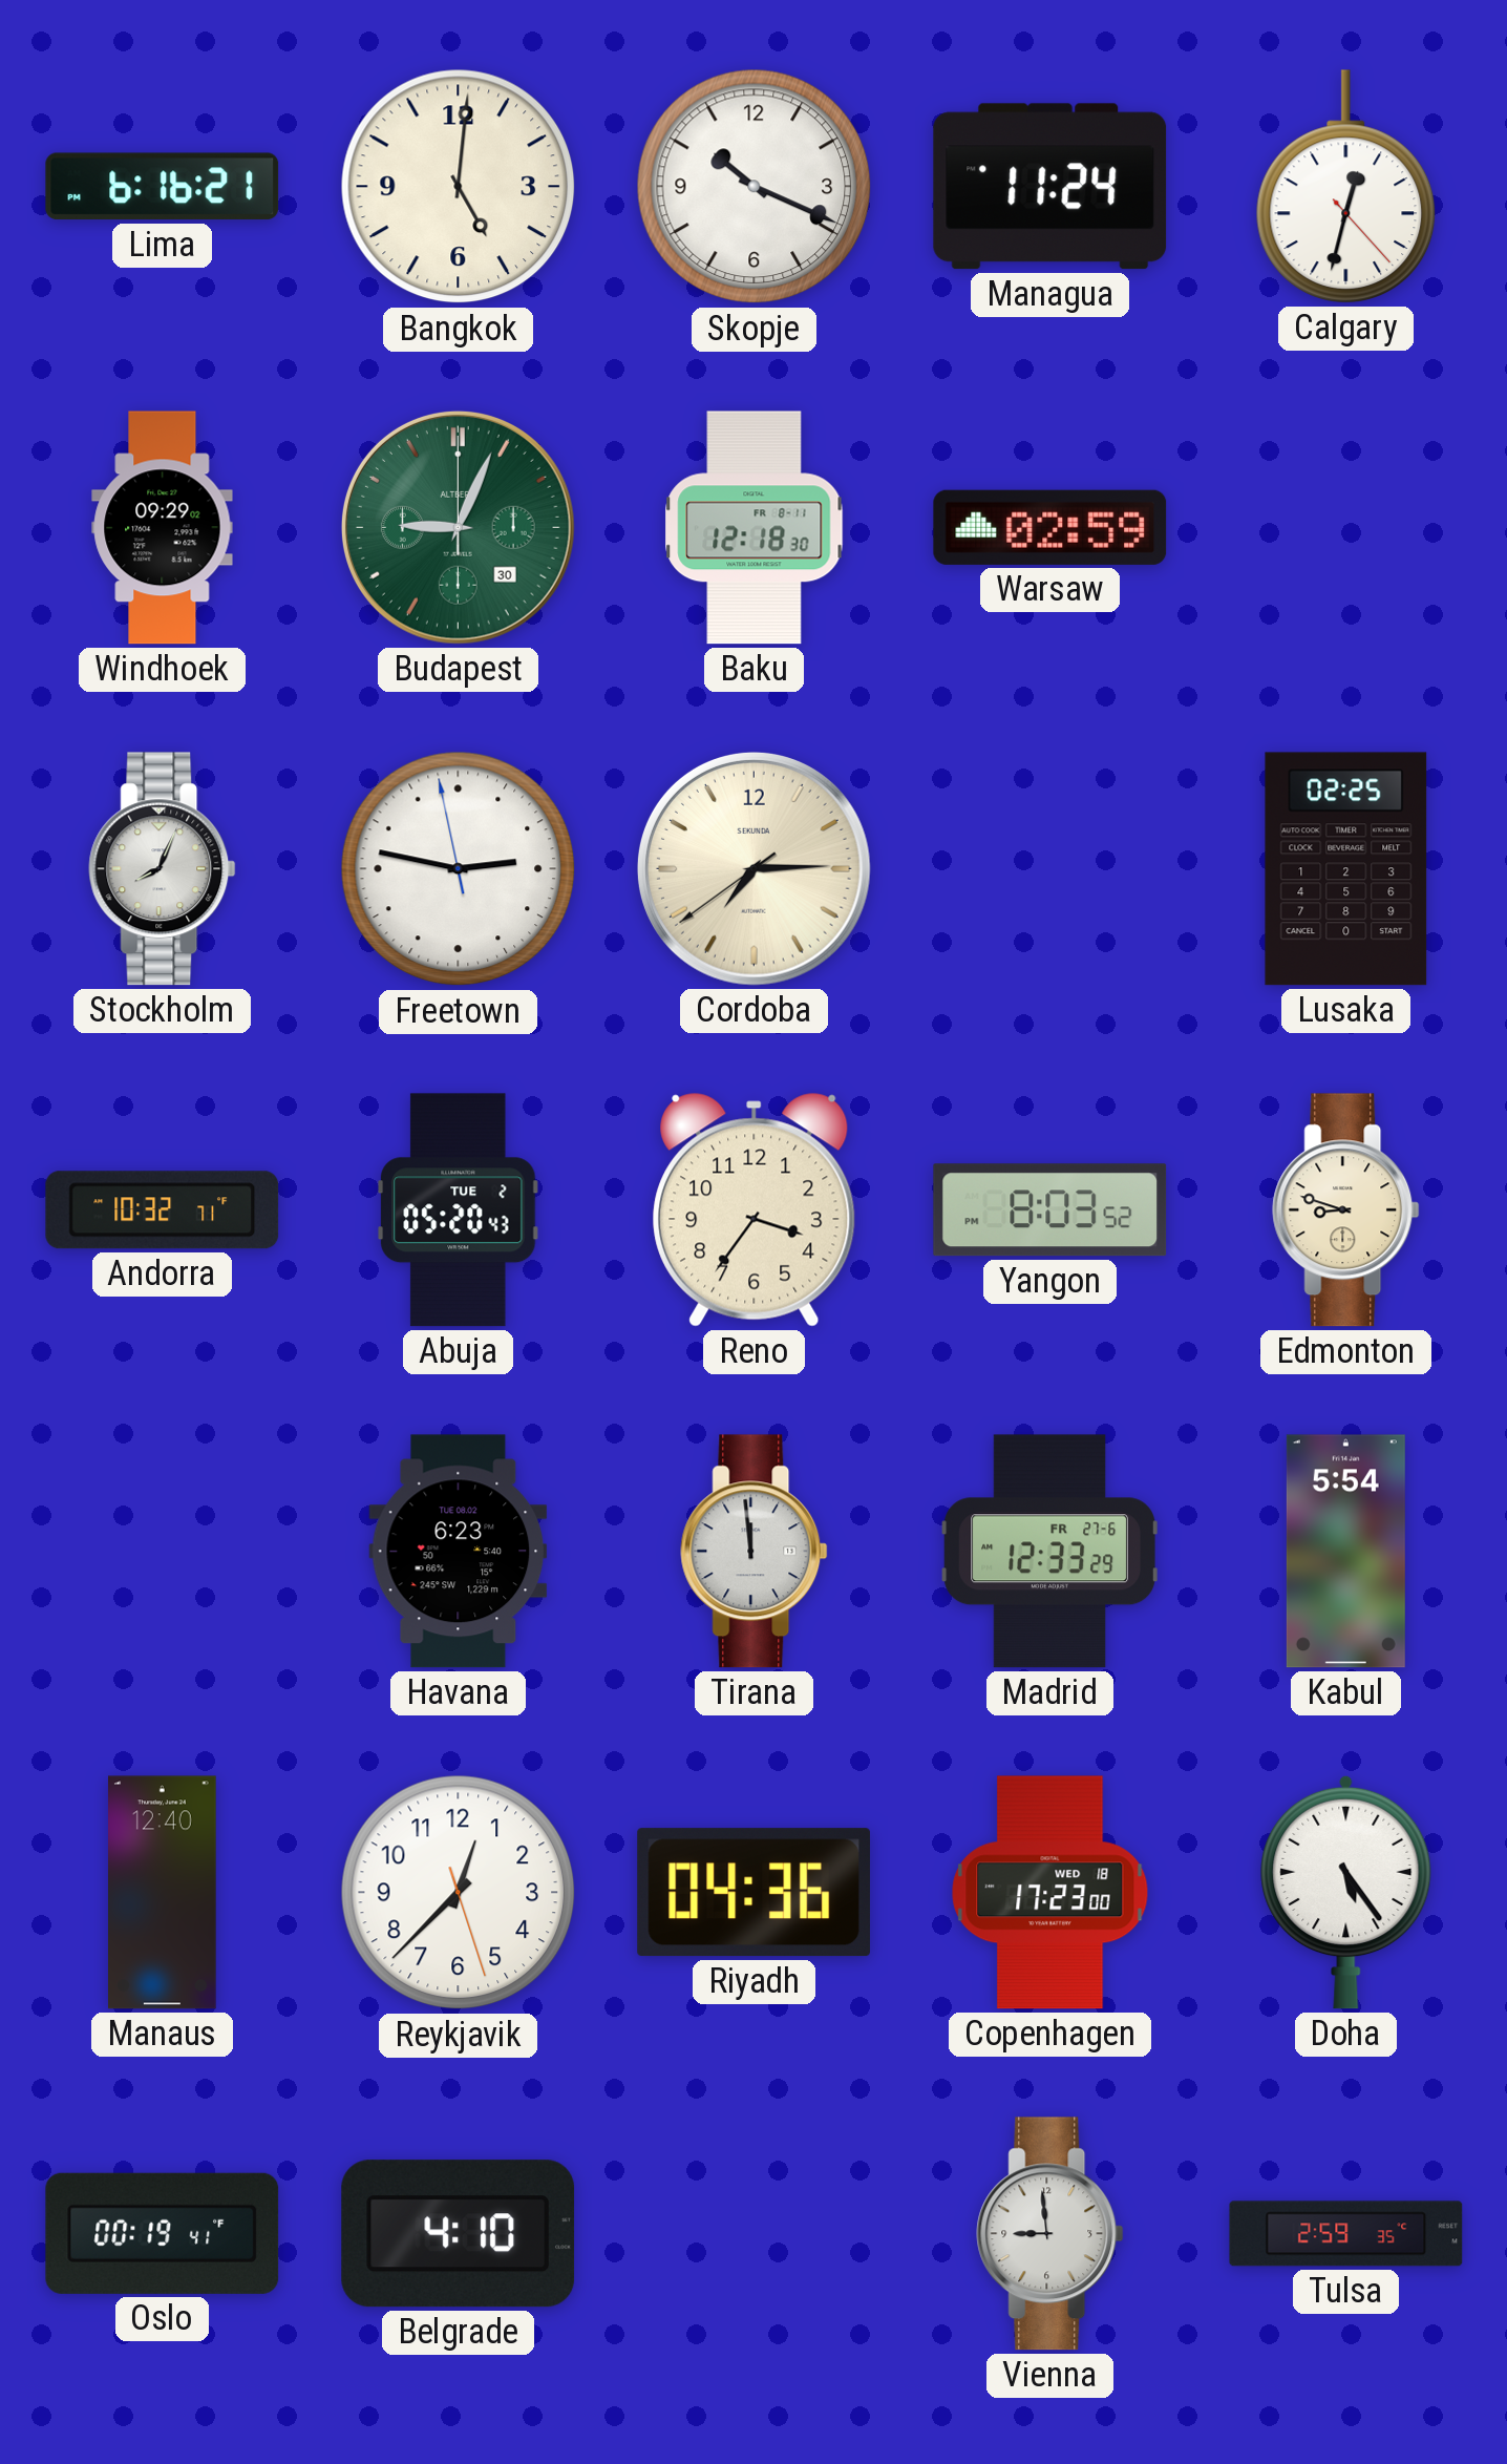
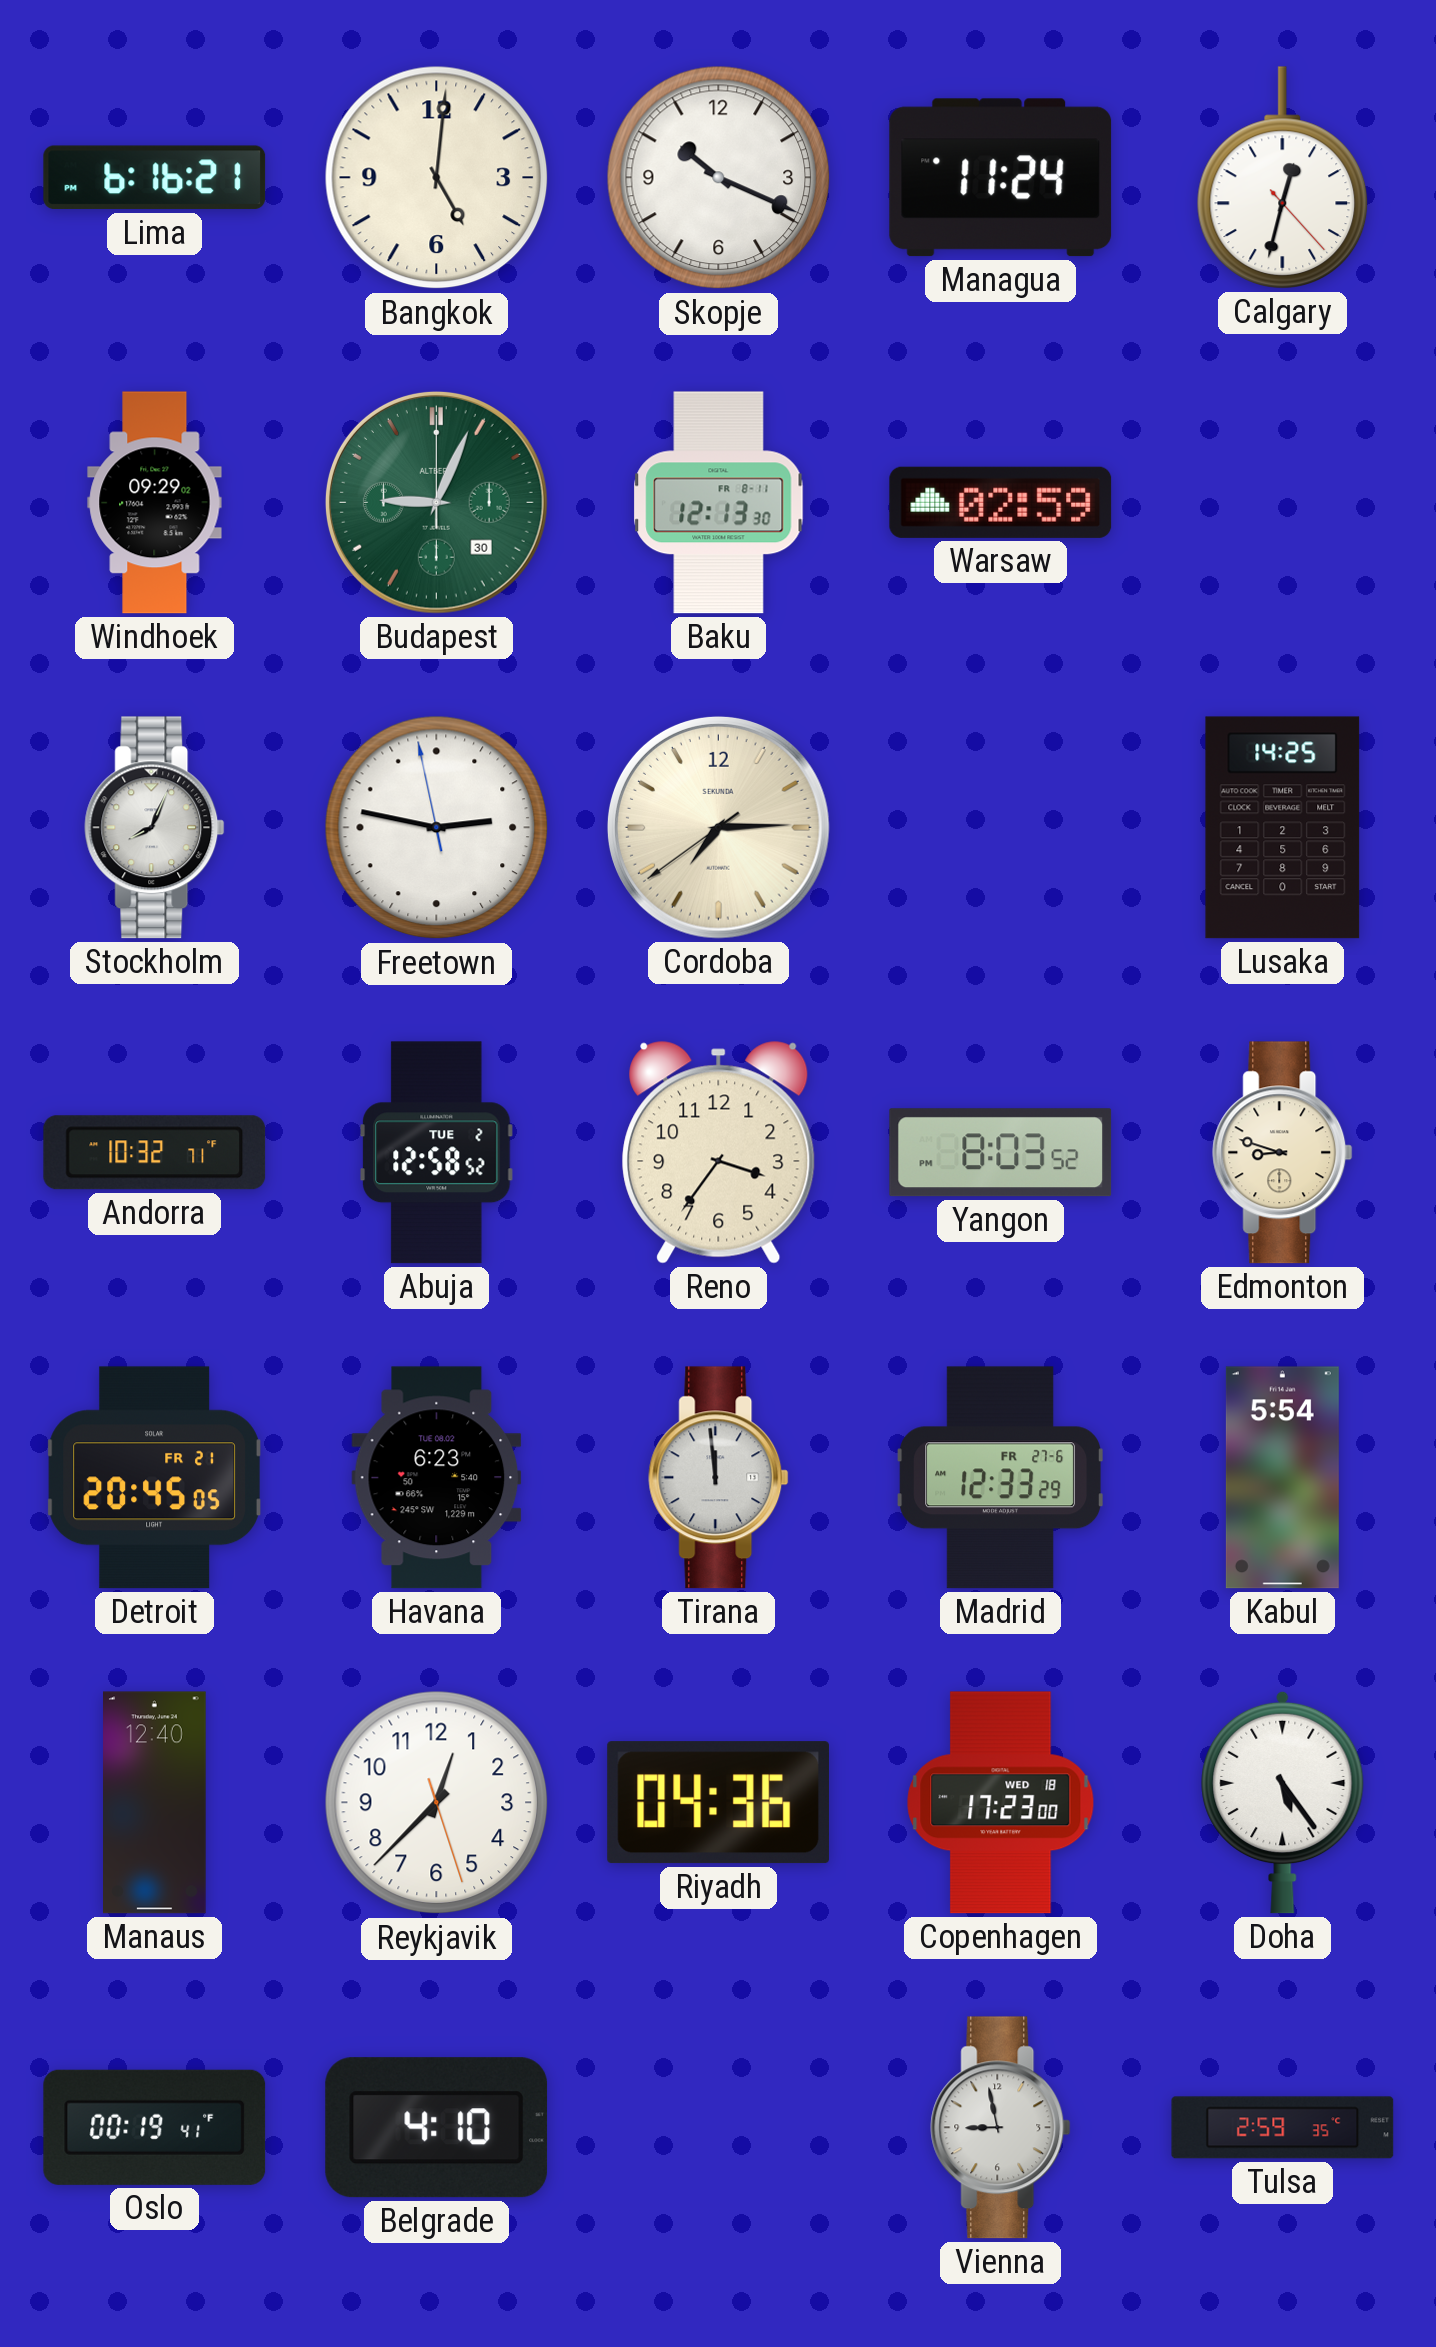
Baku: 12:18 -> 12:13 (719, 503)
Lusaka: 02:25 -> 14:25 (1283, 828)
Abuja: 05:20 -> 12:58 (437, 1153)
Detroit: none -> 20:45 (154, 1478)
Vienna: 8:59 -> 8:58 (1001, 2128)
